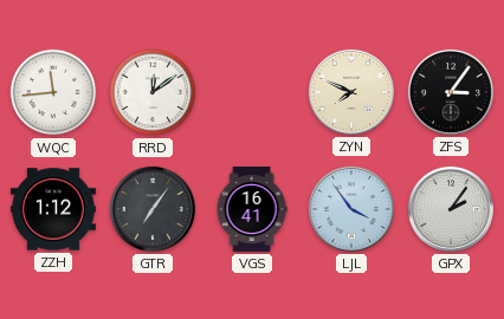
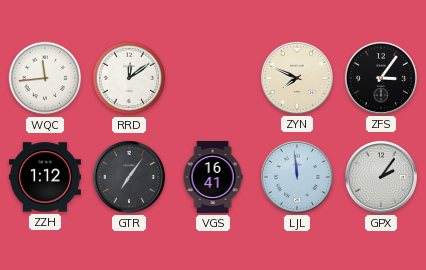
LJL: 3:54 -> 11:59 (297, 177)
